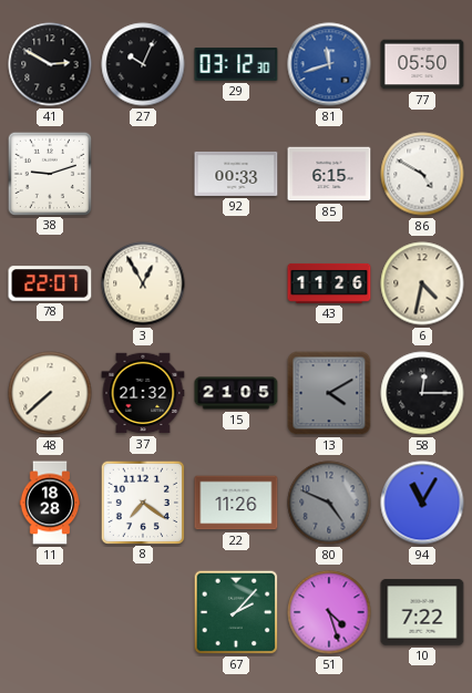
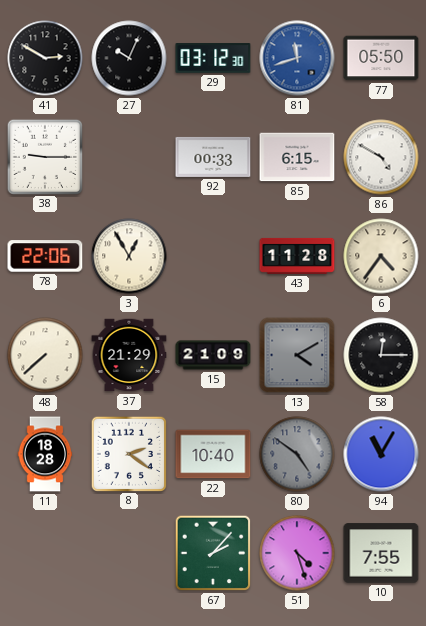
38: 9:12 -> 9:15 (44, 156)
78: 22:07 -> 22:06 (45, 256)
43: 11:26 -> 11:28 (297, 256)
6: 4:32 -> 4:36 (381, 256)
37: 21:32 -> 21:29 (129, 355)
15: 21:05 -> 21:09 (213, 355)
8: 7:21 -> 2:21 (128, 453)
22: 11:26 -> 10:40 (213, 454)
80: 4:49 -> 4:51 (297, 454)
10: 7:22 -> 7:55 (381, 553)
